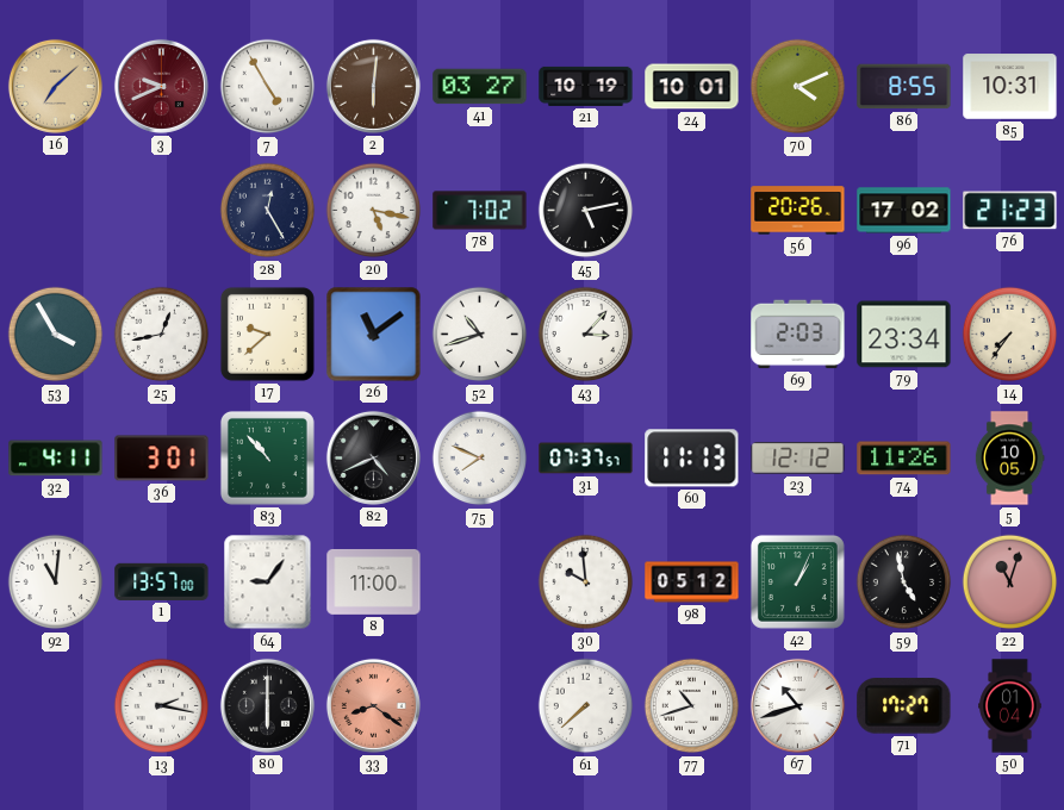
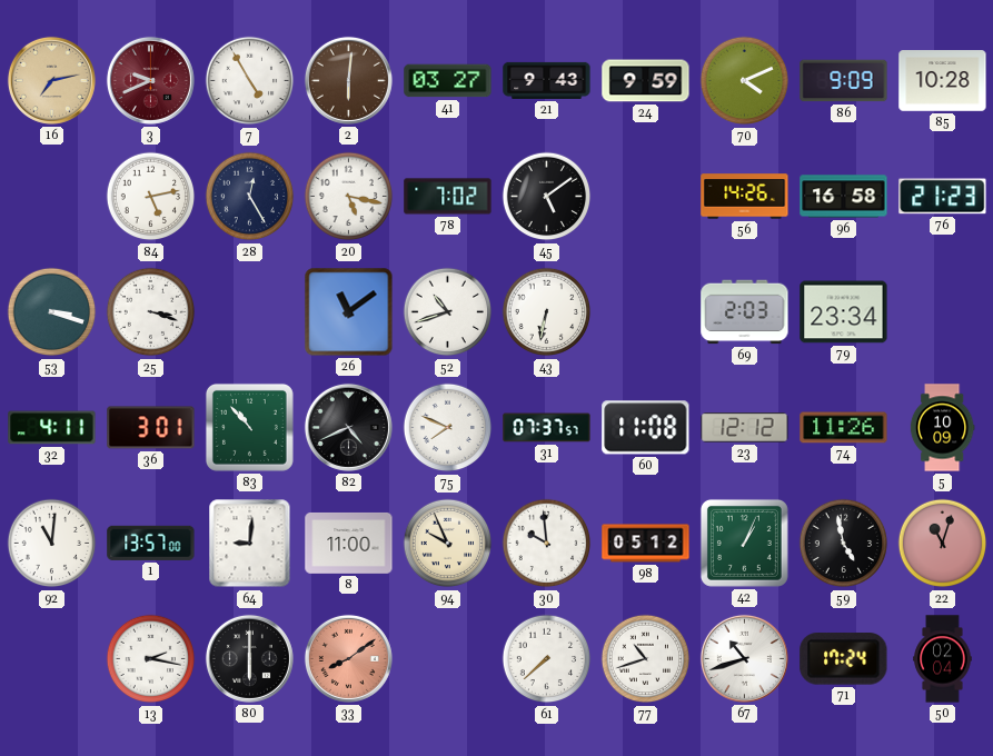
16: 7:08 -> 7:13 (51, 80)
21: 10:19 -> 9:43 (547, 80)
24: 10:01 -> 9:59 (646, 81)
86: 8:55 -> 9:09 (844, 81)
85: 10:31 -> 10:28 (943, 81)
84: none -> 5:13 (151, 197)
45: 5:13 -> 5:09 (547, 197)
56: 20:26 -> 14:26 (745, 197)
96: 17:02 -> 16:58 (844, 197)
53: 3:55 -> 3:18 (52, 312)
25: 12:43 -> 3:18 (151, 312)
17: 9:38 -> none (267, 334)
43: 3:07 -> 6:32 (547, 312)
14: 7:36 -> none (1010, 335)
60: 11:13 -> 11:08 (646, 428)
5: 10:05 -> 10:09 (942, 428)
64: 9:06 -> 9:01 (250, 544)
94: none -> 9:56 (448, 544)
33: 8:21 -> 8:09 (348, 658)
71: 17:27 -> 17:24 (844, 659)
50: 01:04 -> 02:04 (943, 659)
